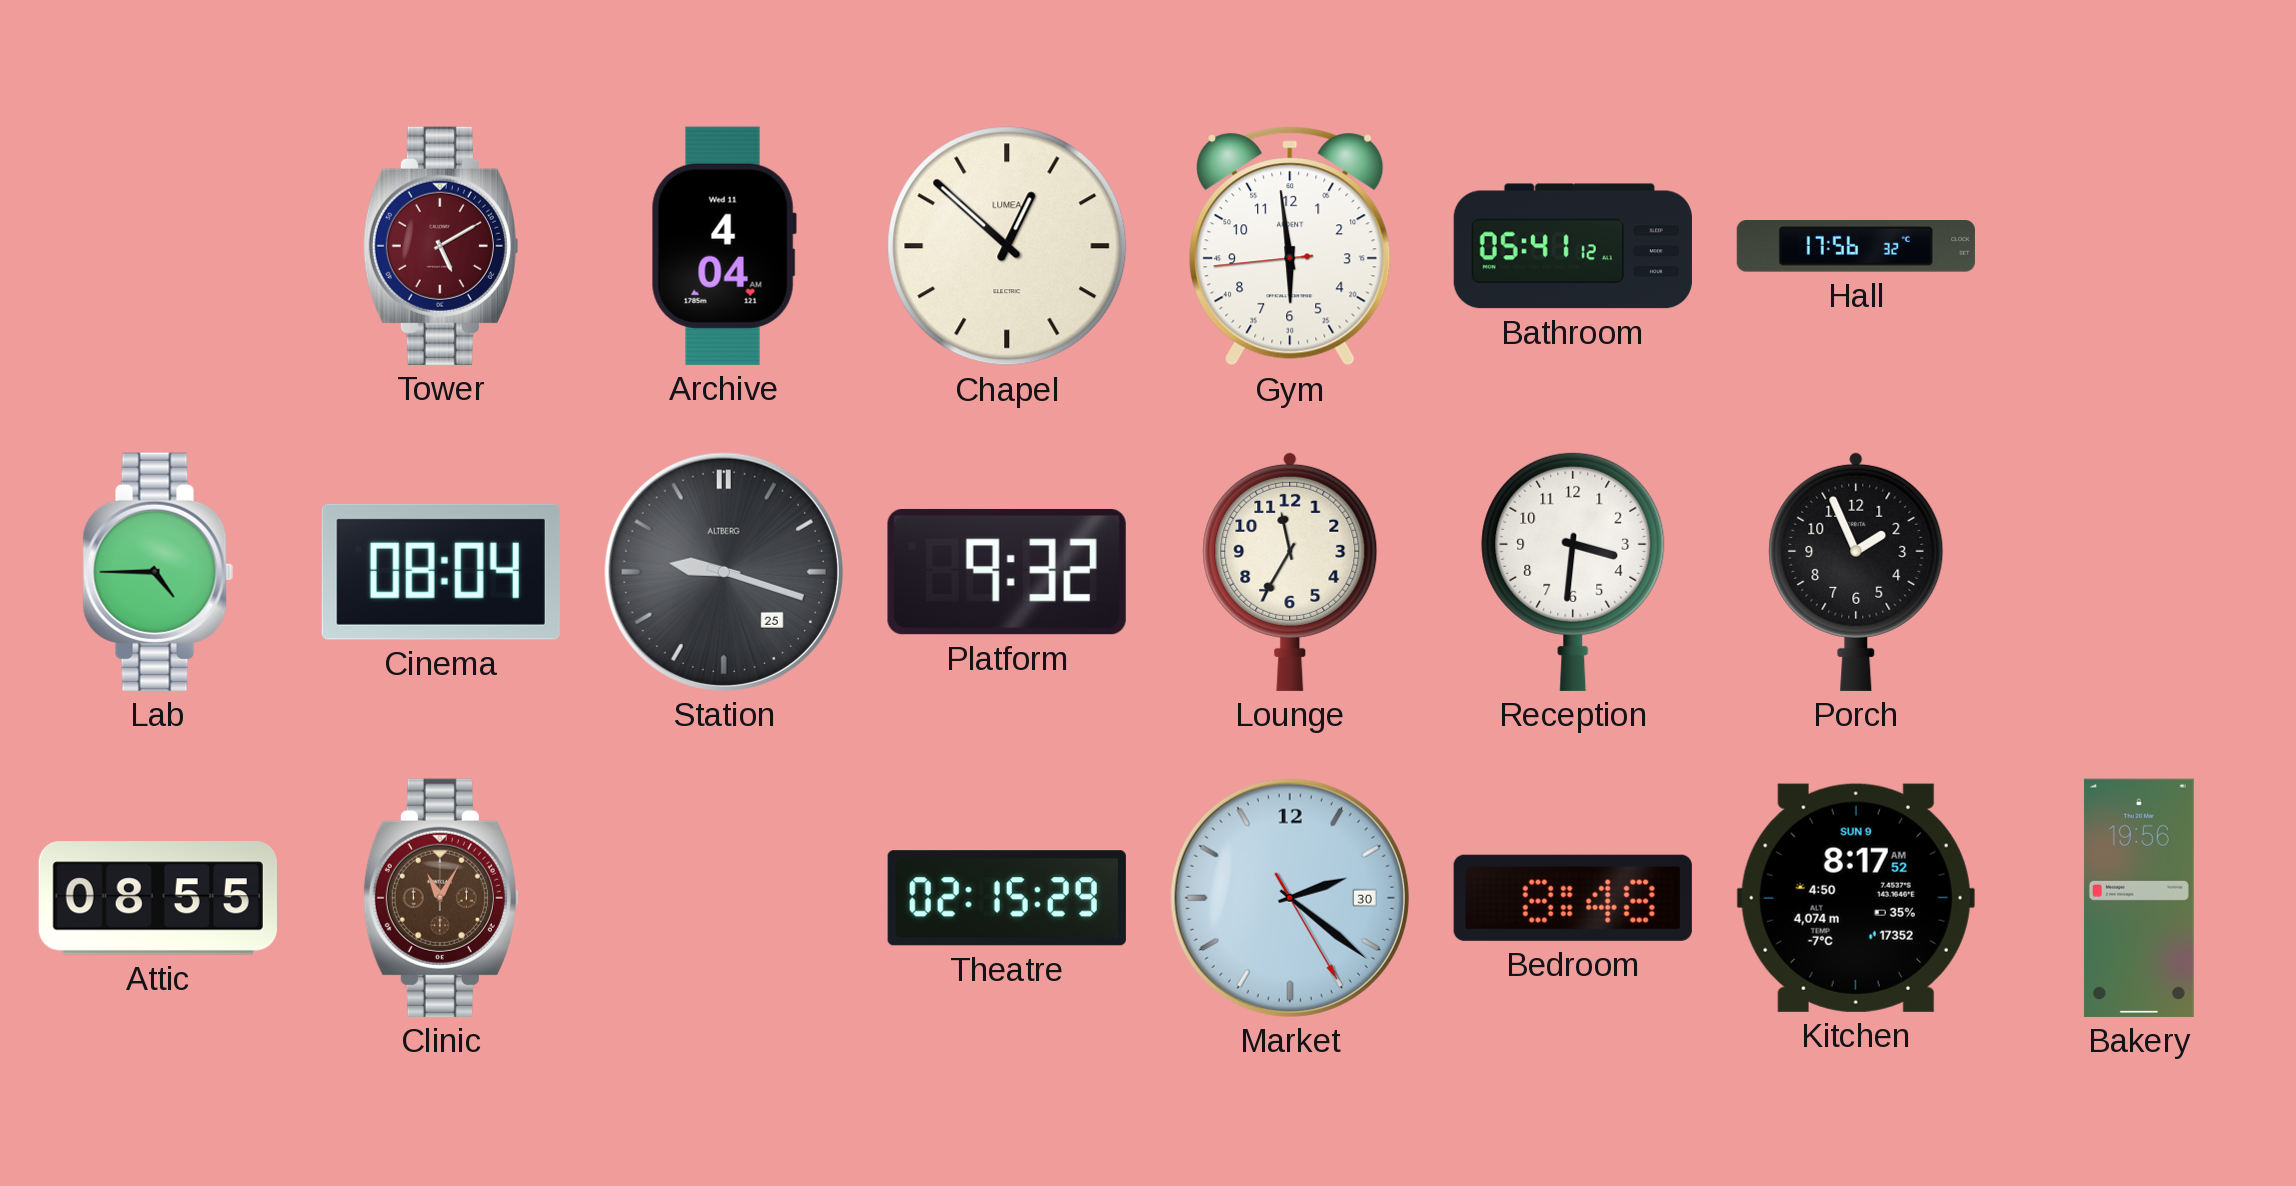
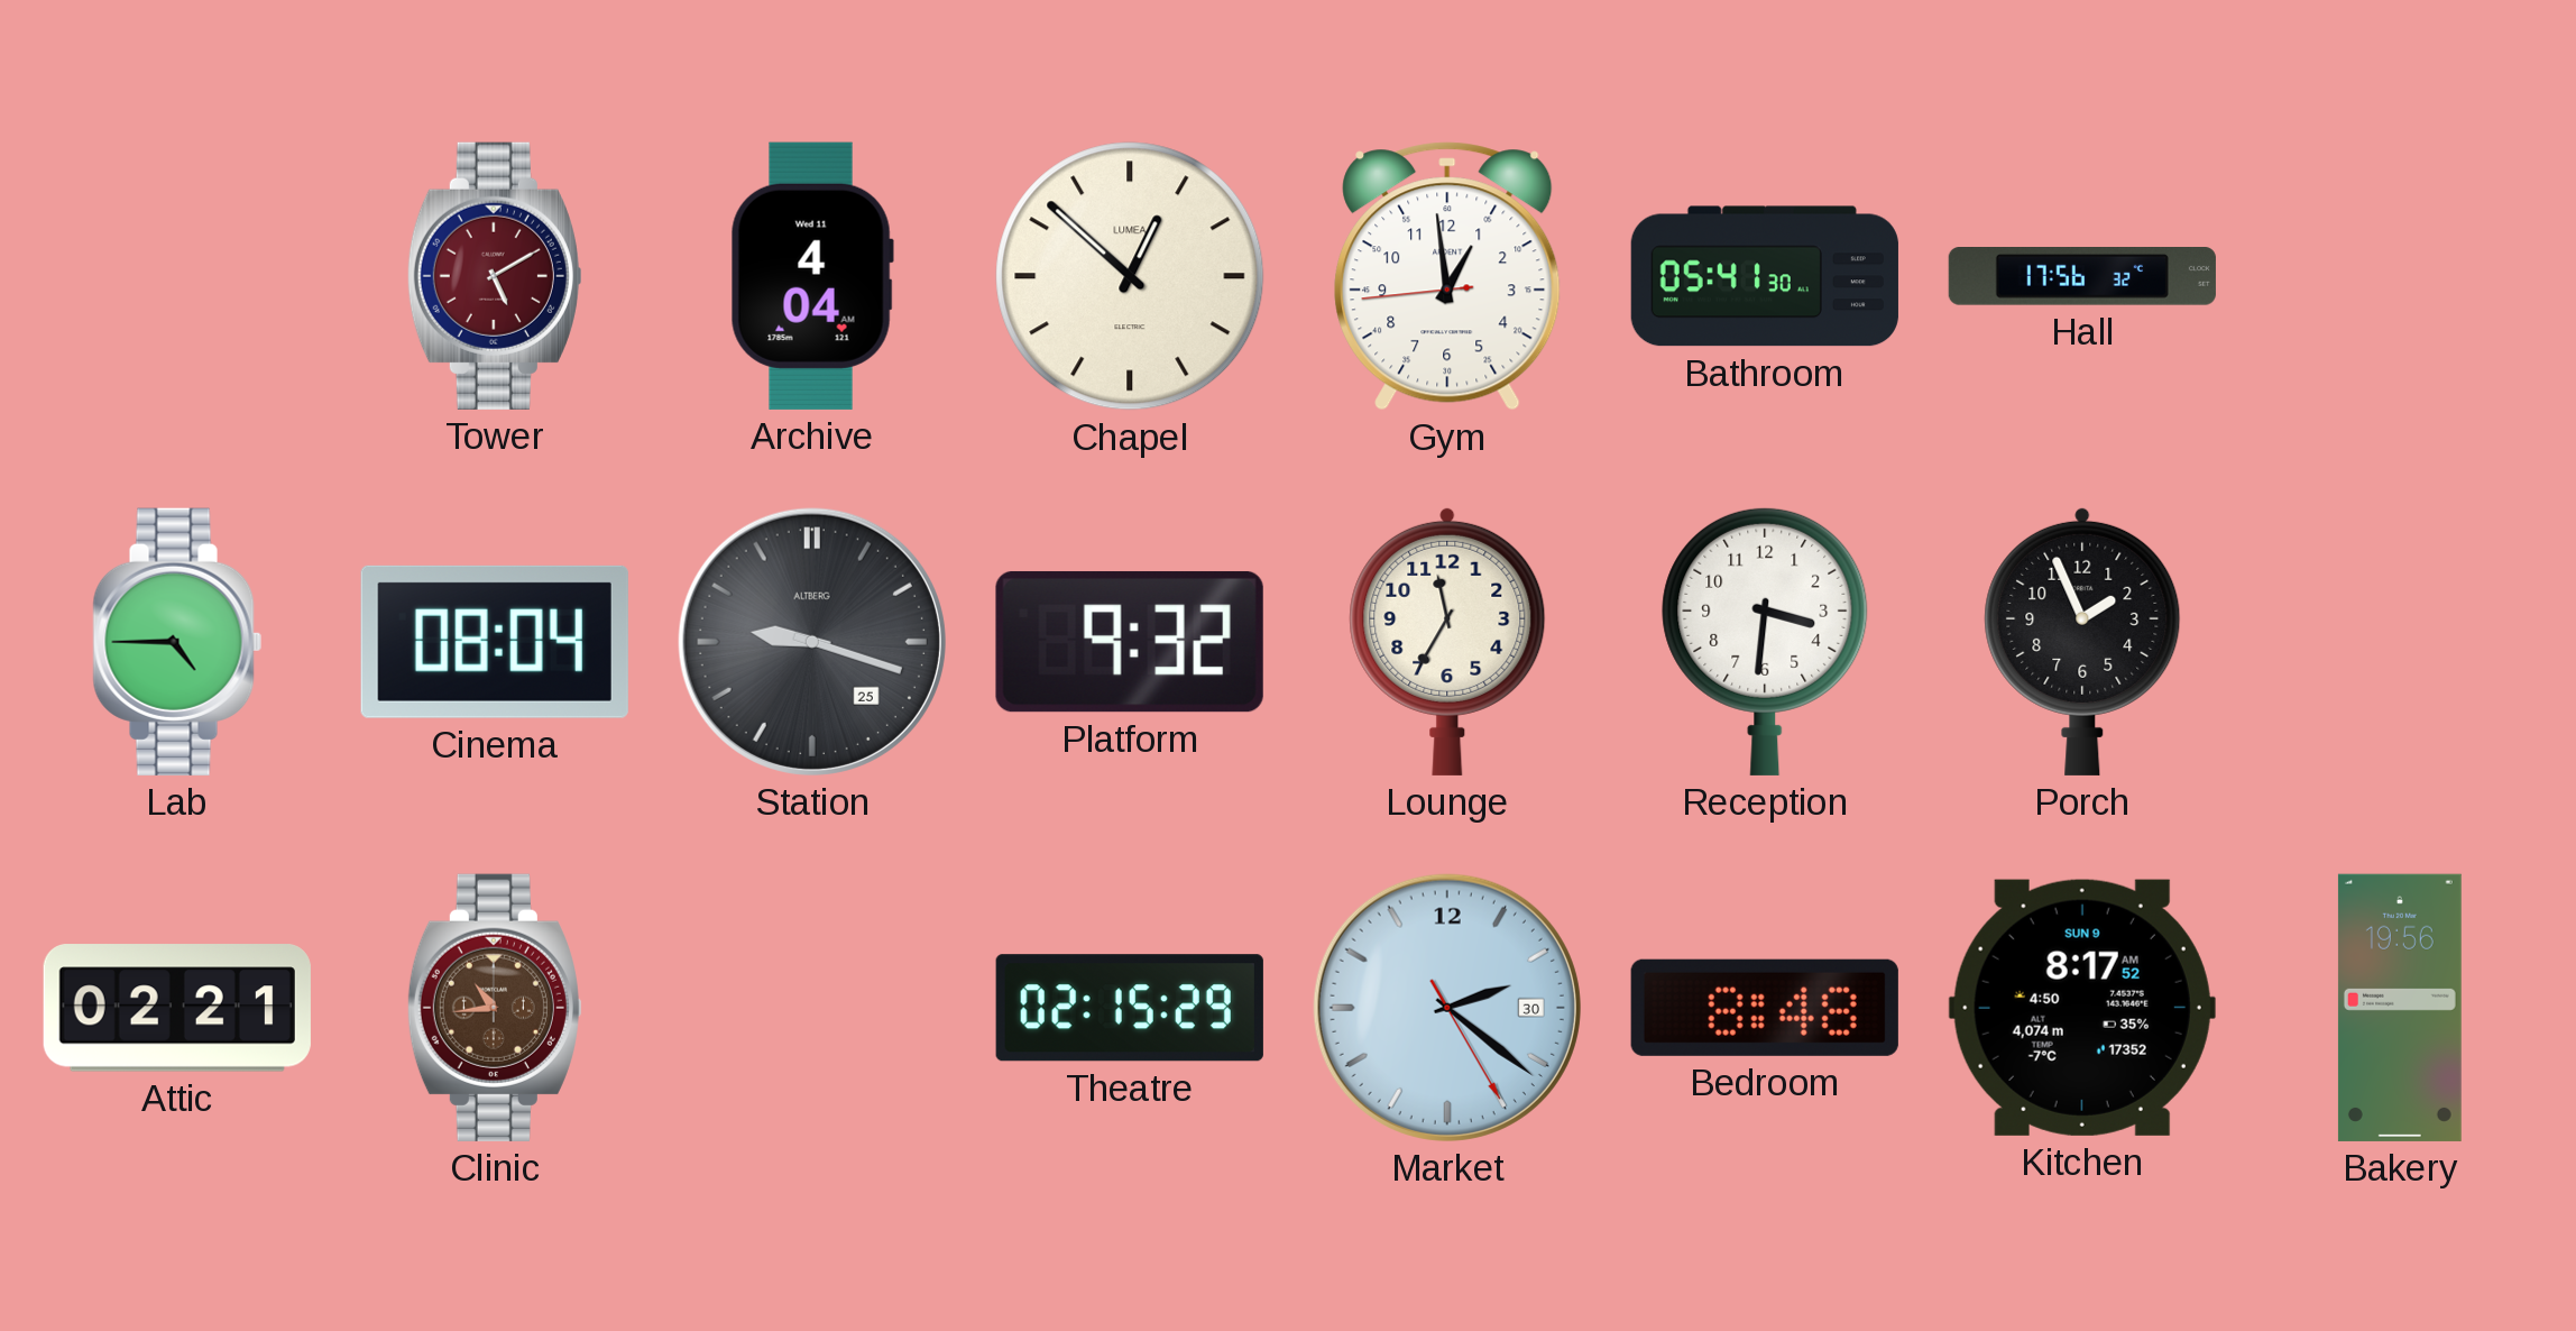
Gym: 5:58 -> 12:58 (1447, 276)
Bathroom: 05:41:12 -> 05:41:30 (1765, 276)
Attic: 08:55 -> 02:21 (177, 1008)
Clinic: 11:05 -> 10:44 (495, 1008)
